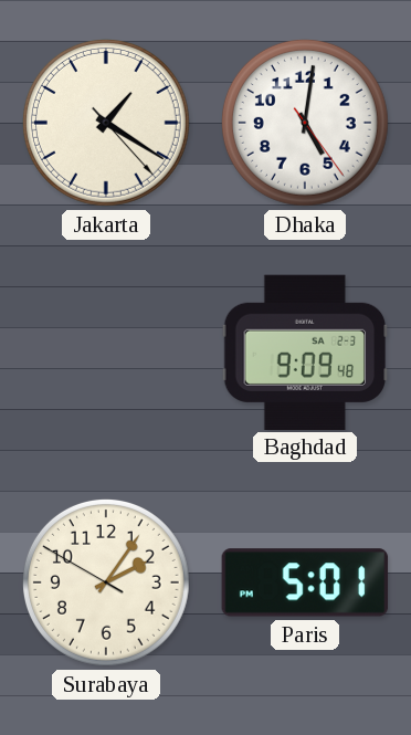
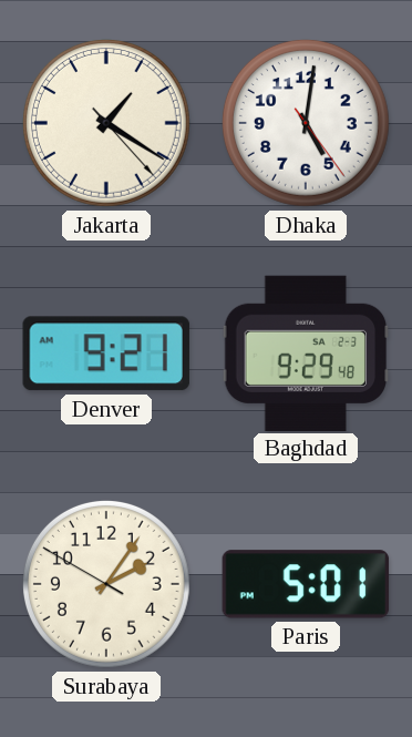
Denver: none -> 9:21 (106, 354)
Baghdad: 9:09 -> 9:29 (306, 352)
